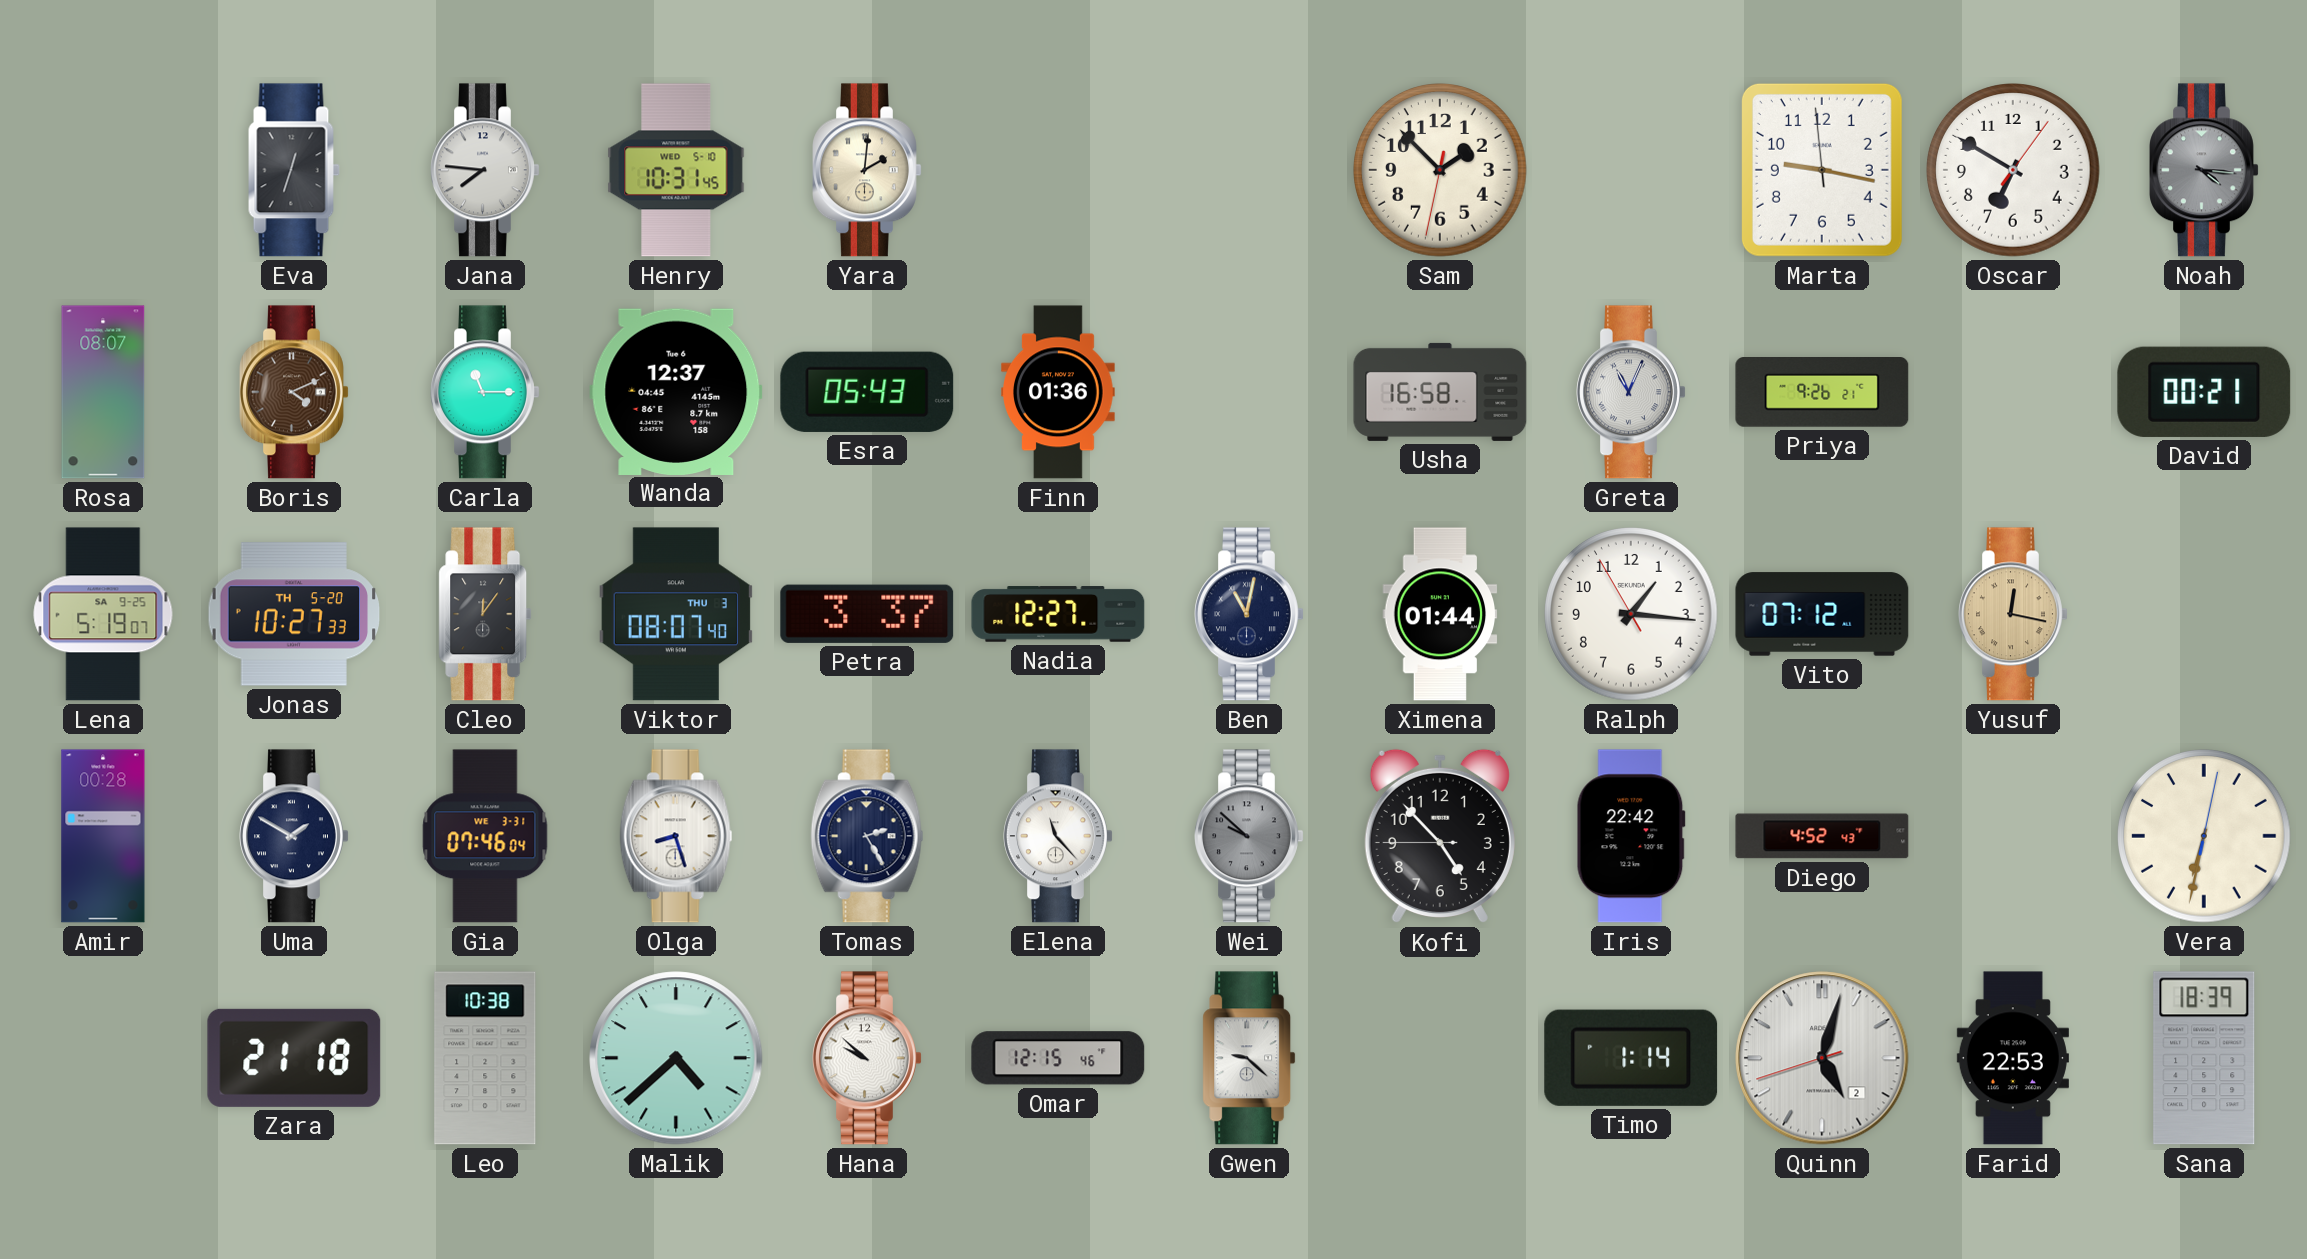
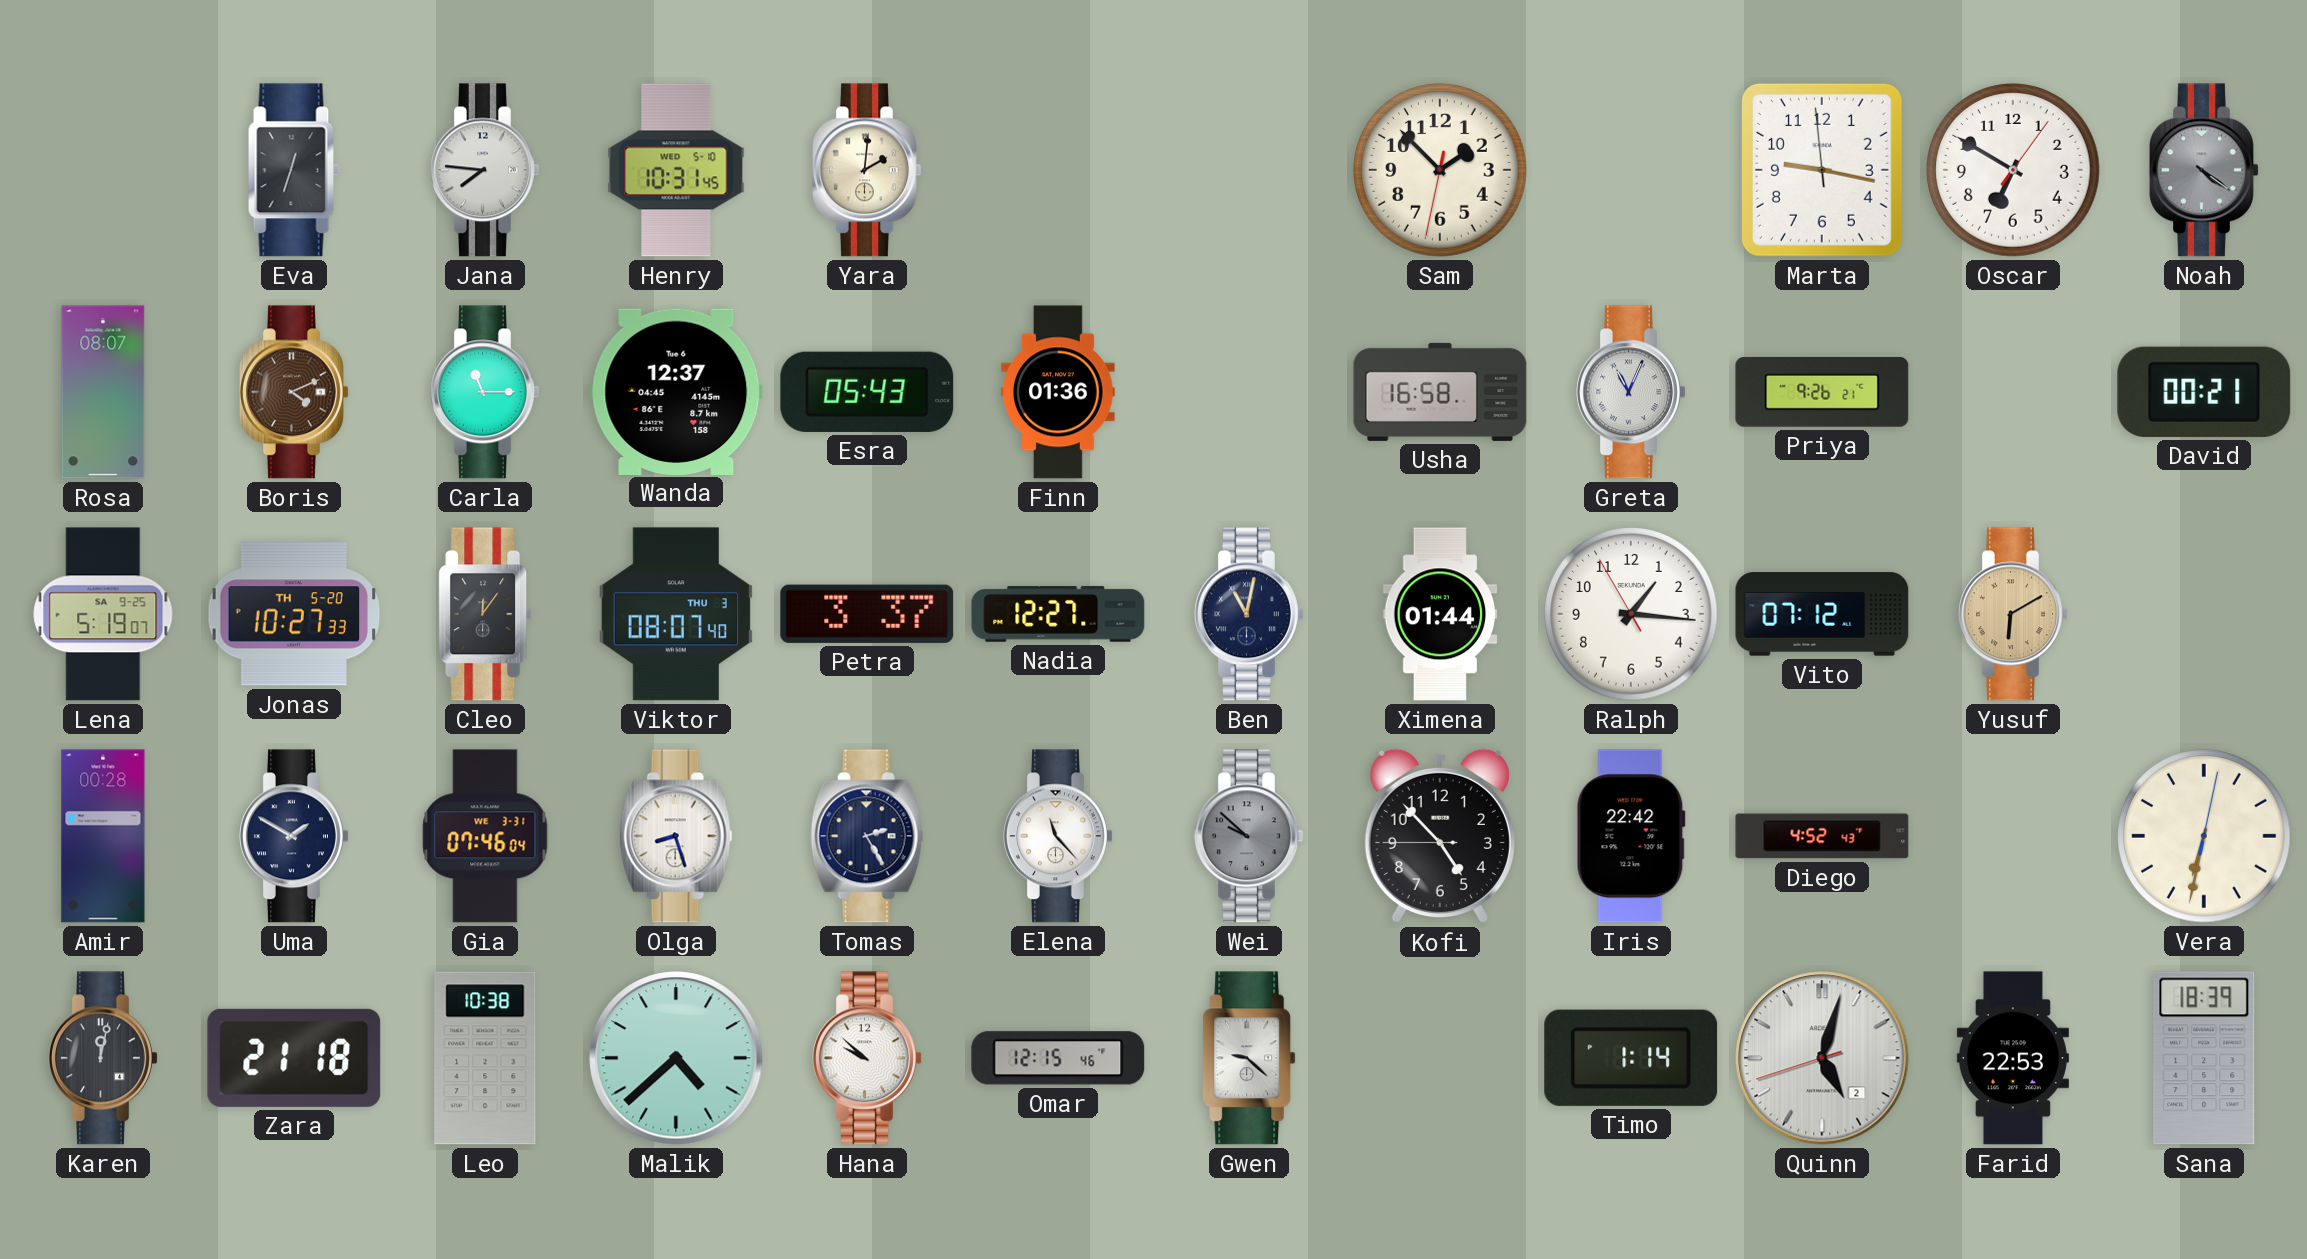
Noah: 4:16 -> 4:21 (2204, 170)
Yusuf: 12:17 -> 6:10 (2013, 614)
Karen: none -> 12:02 (103, 1058)
